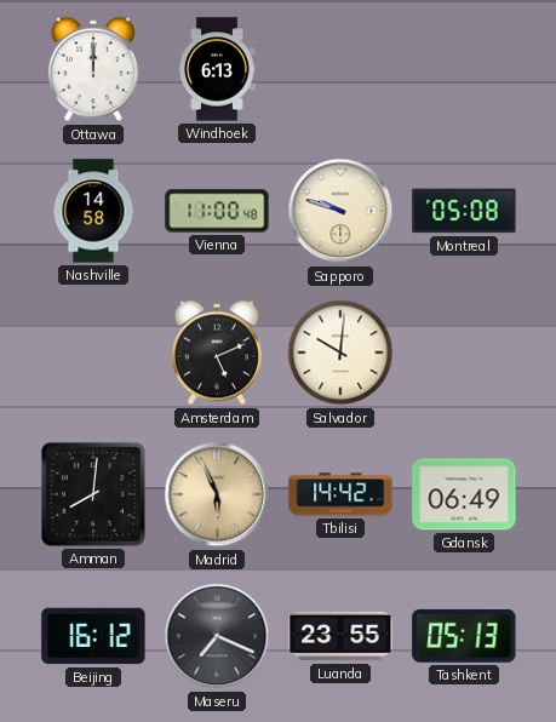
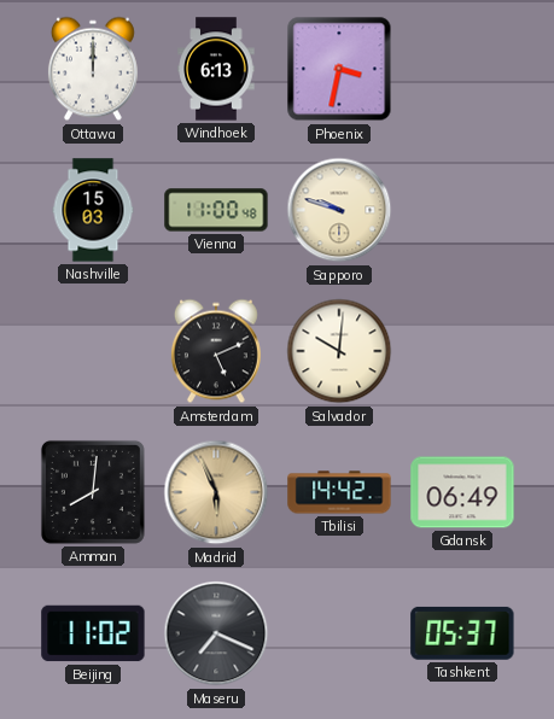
Phoenix: none -> 3:32 (339, 69)
Nashville: 14:58 -> 15:03 (93, 210)
Montreal: 05:08 -> none (464, 211)
Beijing: 16:12 -> 11:02 (93, 633)
Luanda: 23:55 -> none (340, 636)
Tashkent: 05:13 -> 05:37 (462, 633)
